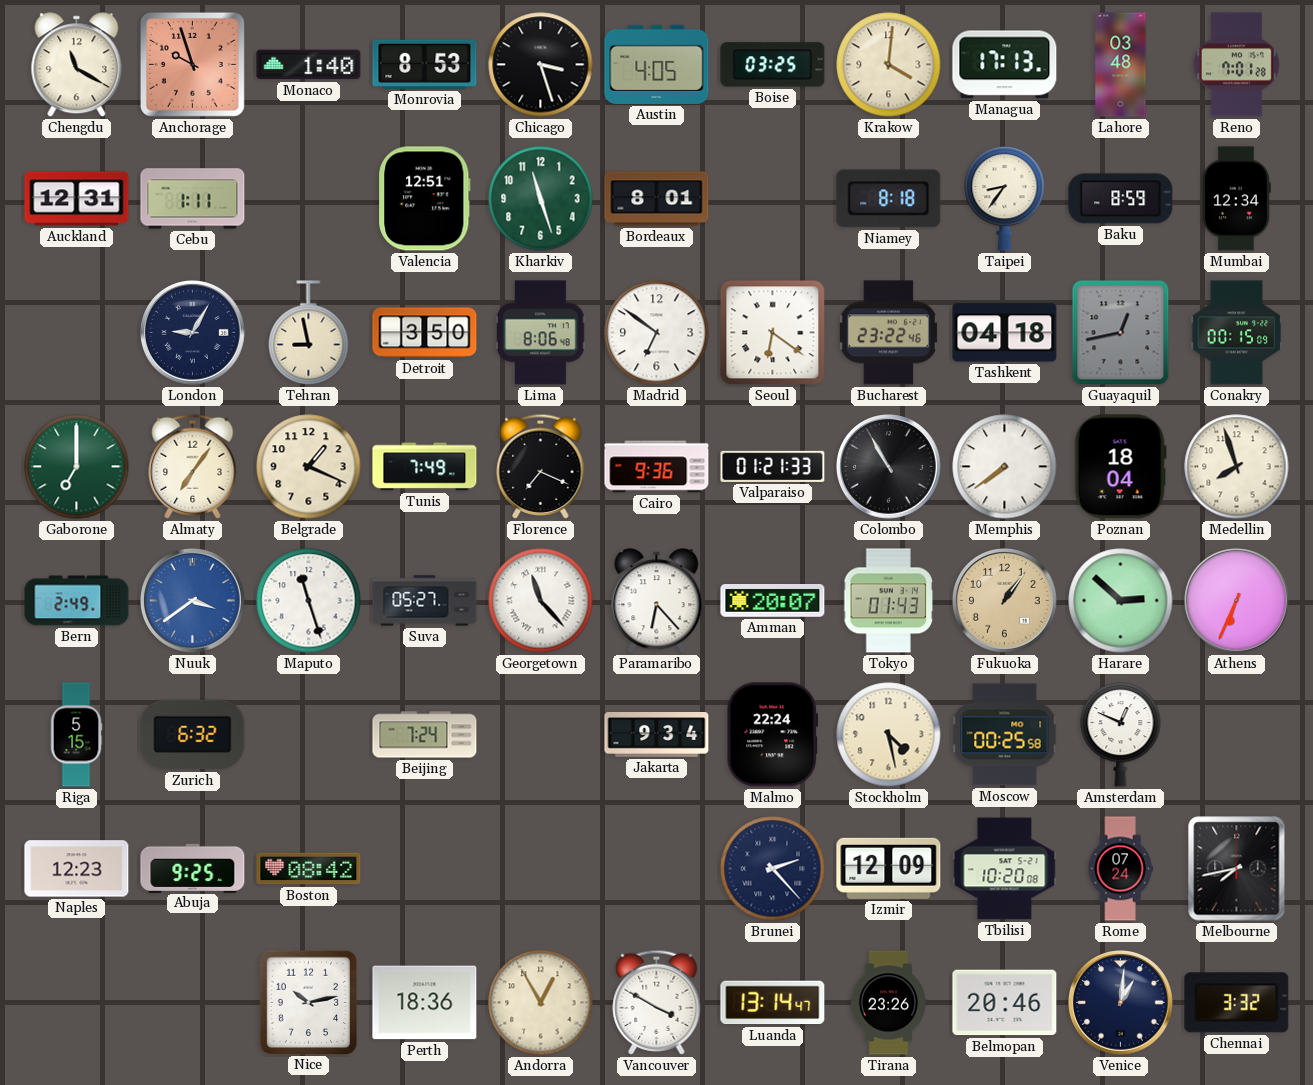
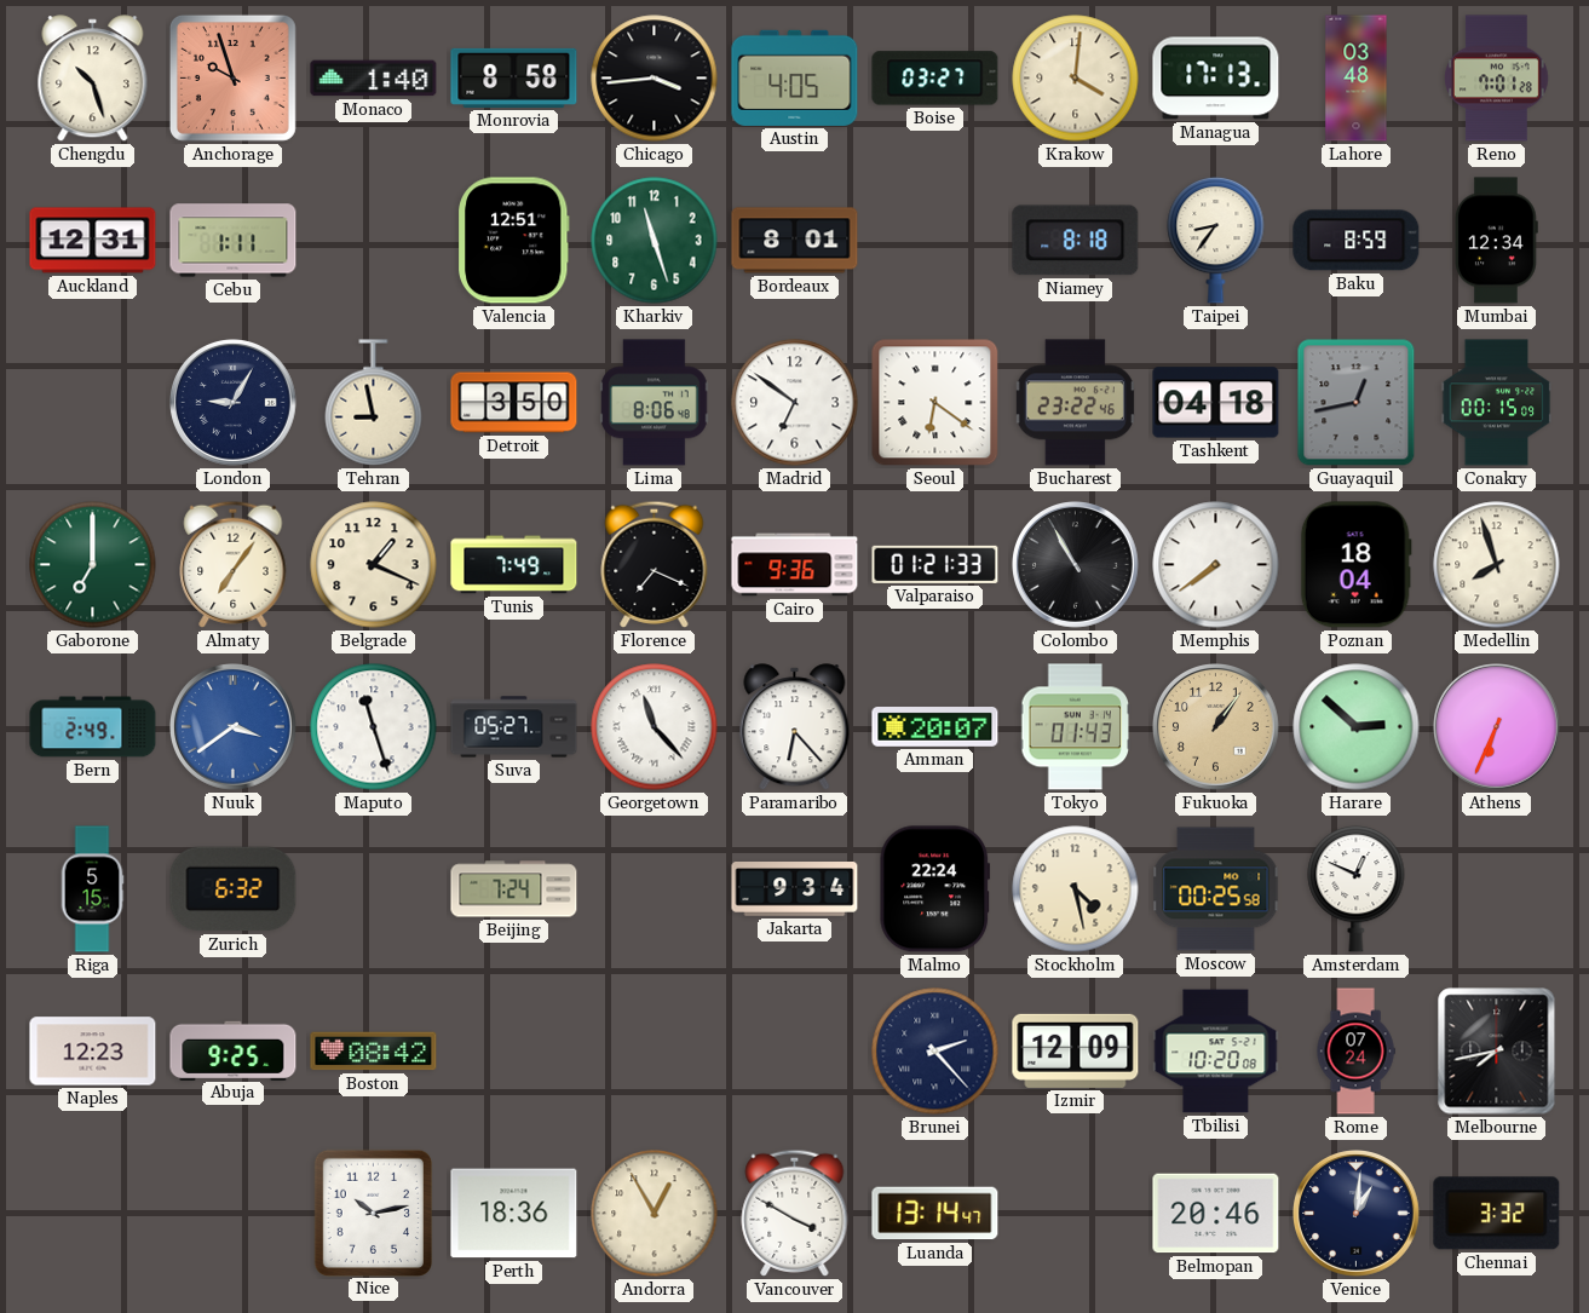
Chengdu: 11:20 -> 10:27 (93, 79)
Monrovia: 8:53 -> 8:58 (514, 77)
Chicago: 3:27 -> 3:44 (655, 79)
Boise: 03:25 -> 03:27 (935, 79)
Tirana: 23:26 -> none (888, 1003)
